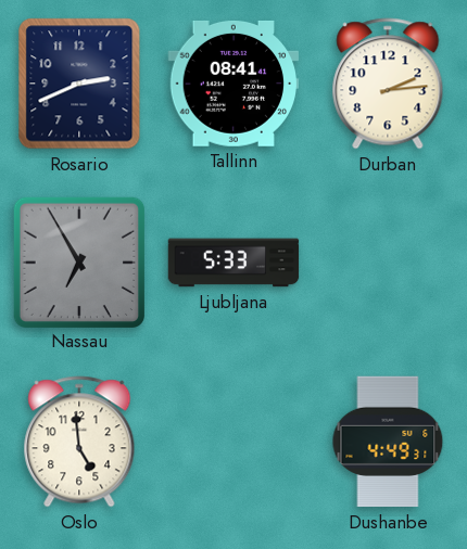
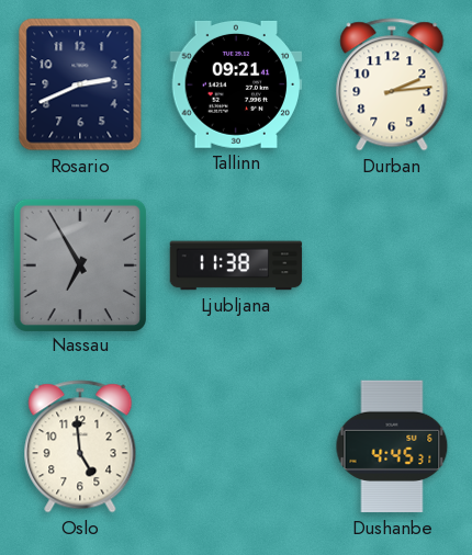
Tallinn: 08:41 -> 09:21 (236, 84)
Ljubljana: 5:33 -> 11:38 (236, 265)
Dushanbe: 4:49 -> 4:45 (392, 446)
